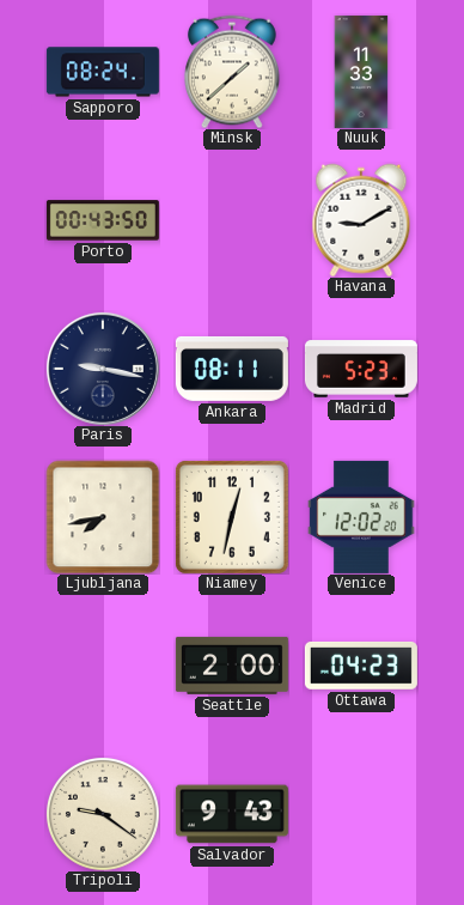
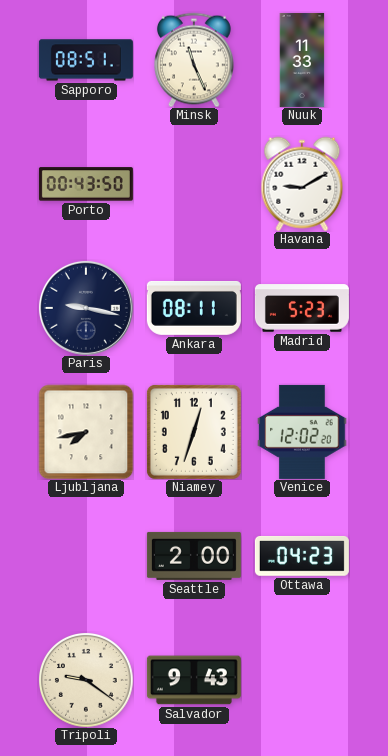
Sapporo: 08:24 -> 08:51 (86, 60)
Minsk: 1:38 -> 11:26 (195, 60)
Niamey: 12:32 -> 12:33 (194, 432)
